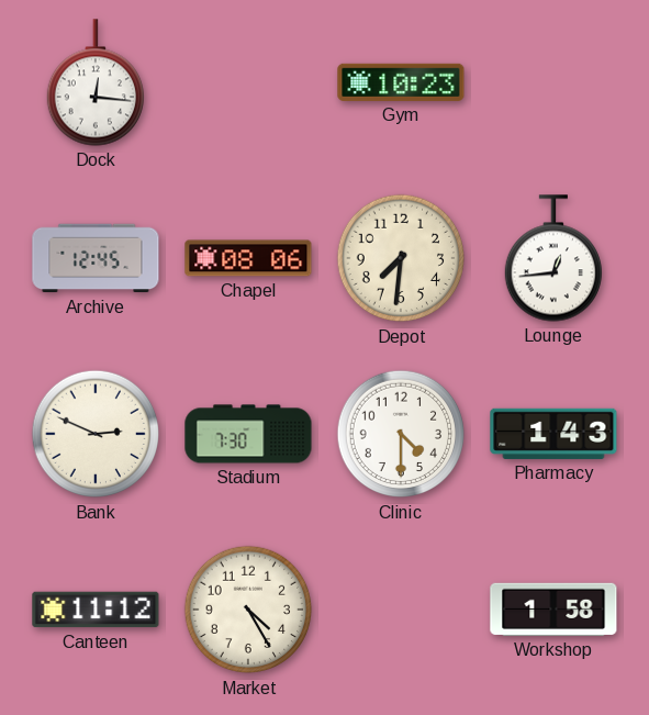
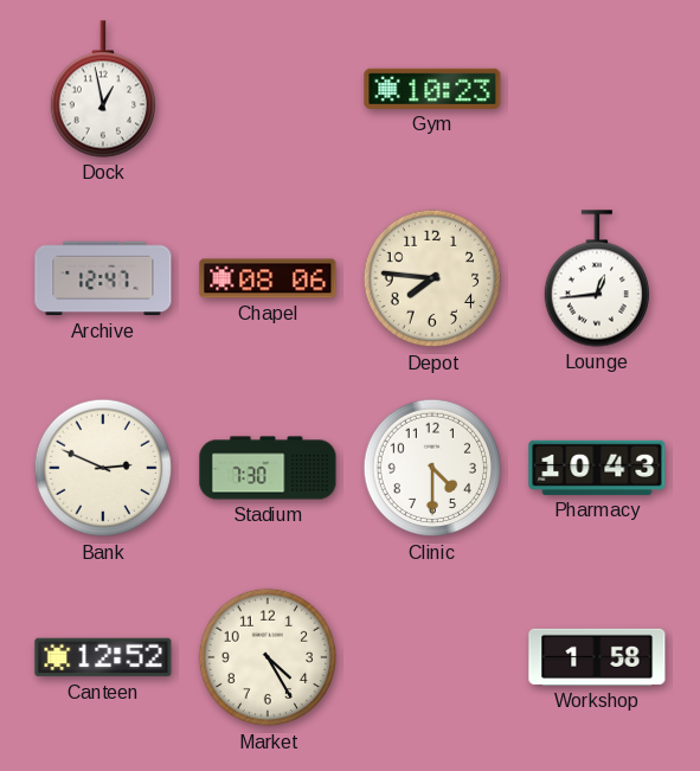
Dock: 12:16 -> 12:58 (102, 89)
Archive: 12:45 -> 12:47 (103, 278)
Depot: 7:31 -> 7:46 (432, 278)
Pharmacy: 1:43 -> 10:43 (597, 468)
Canteen: 11:12 -> 12:52 (103, 657)
